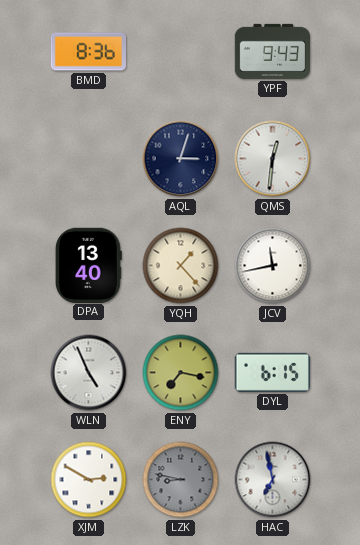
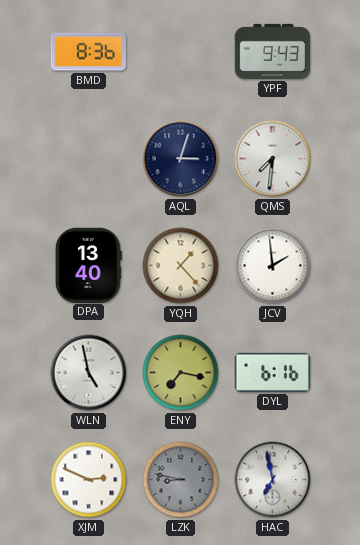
QMS: 12:31 -> 7:31 (273, 159)
JCV: 11:43 -> 1:59 (273, 266)
WLN: 4:56 -> 4:58 (89, 373)
DYL: 6:15 -> 6:16 (272, 372)
XJM: 2:50 -> 2:49 (89, 480)
